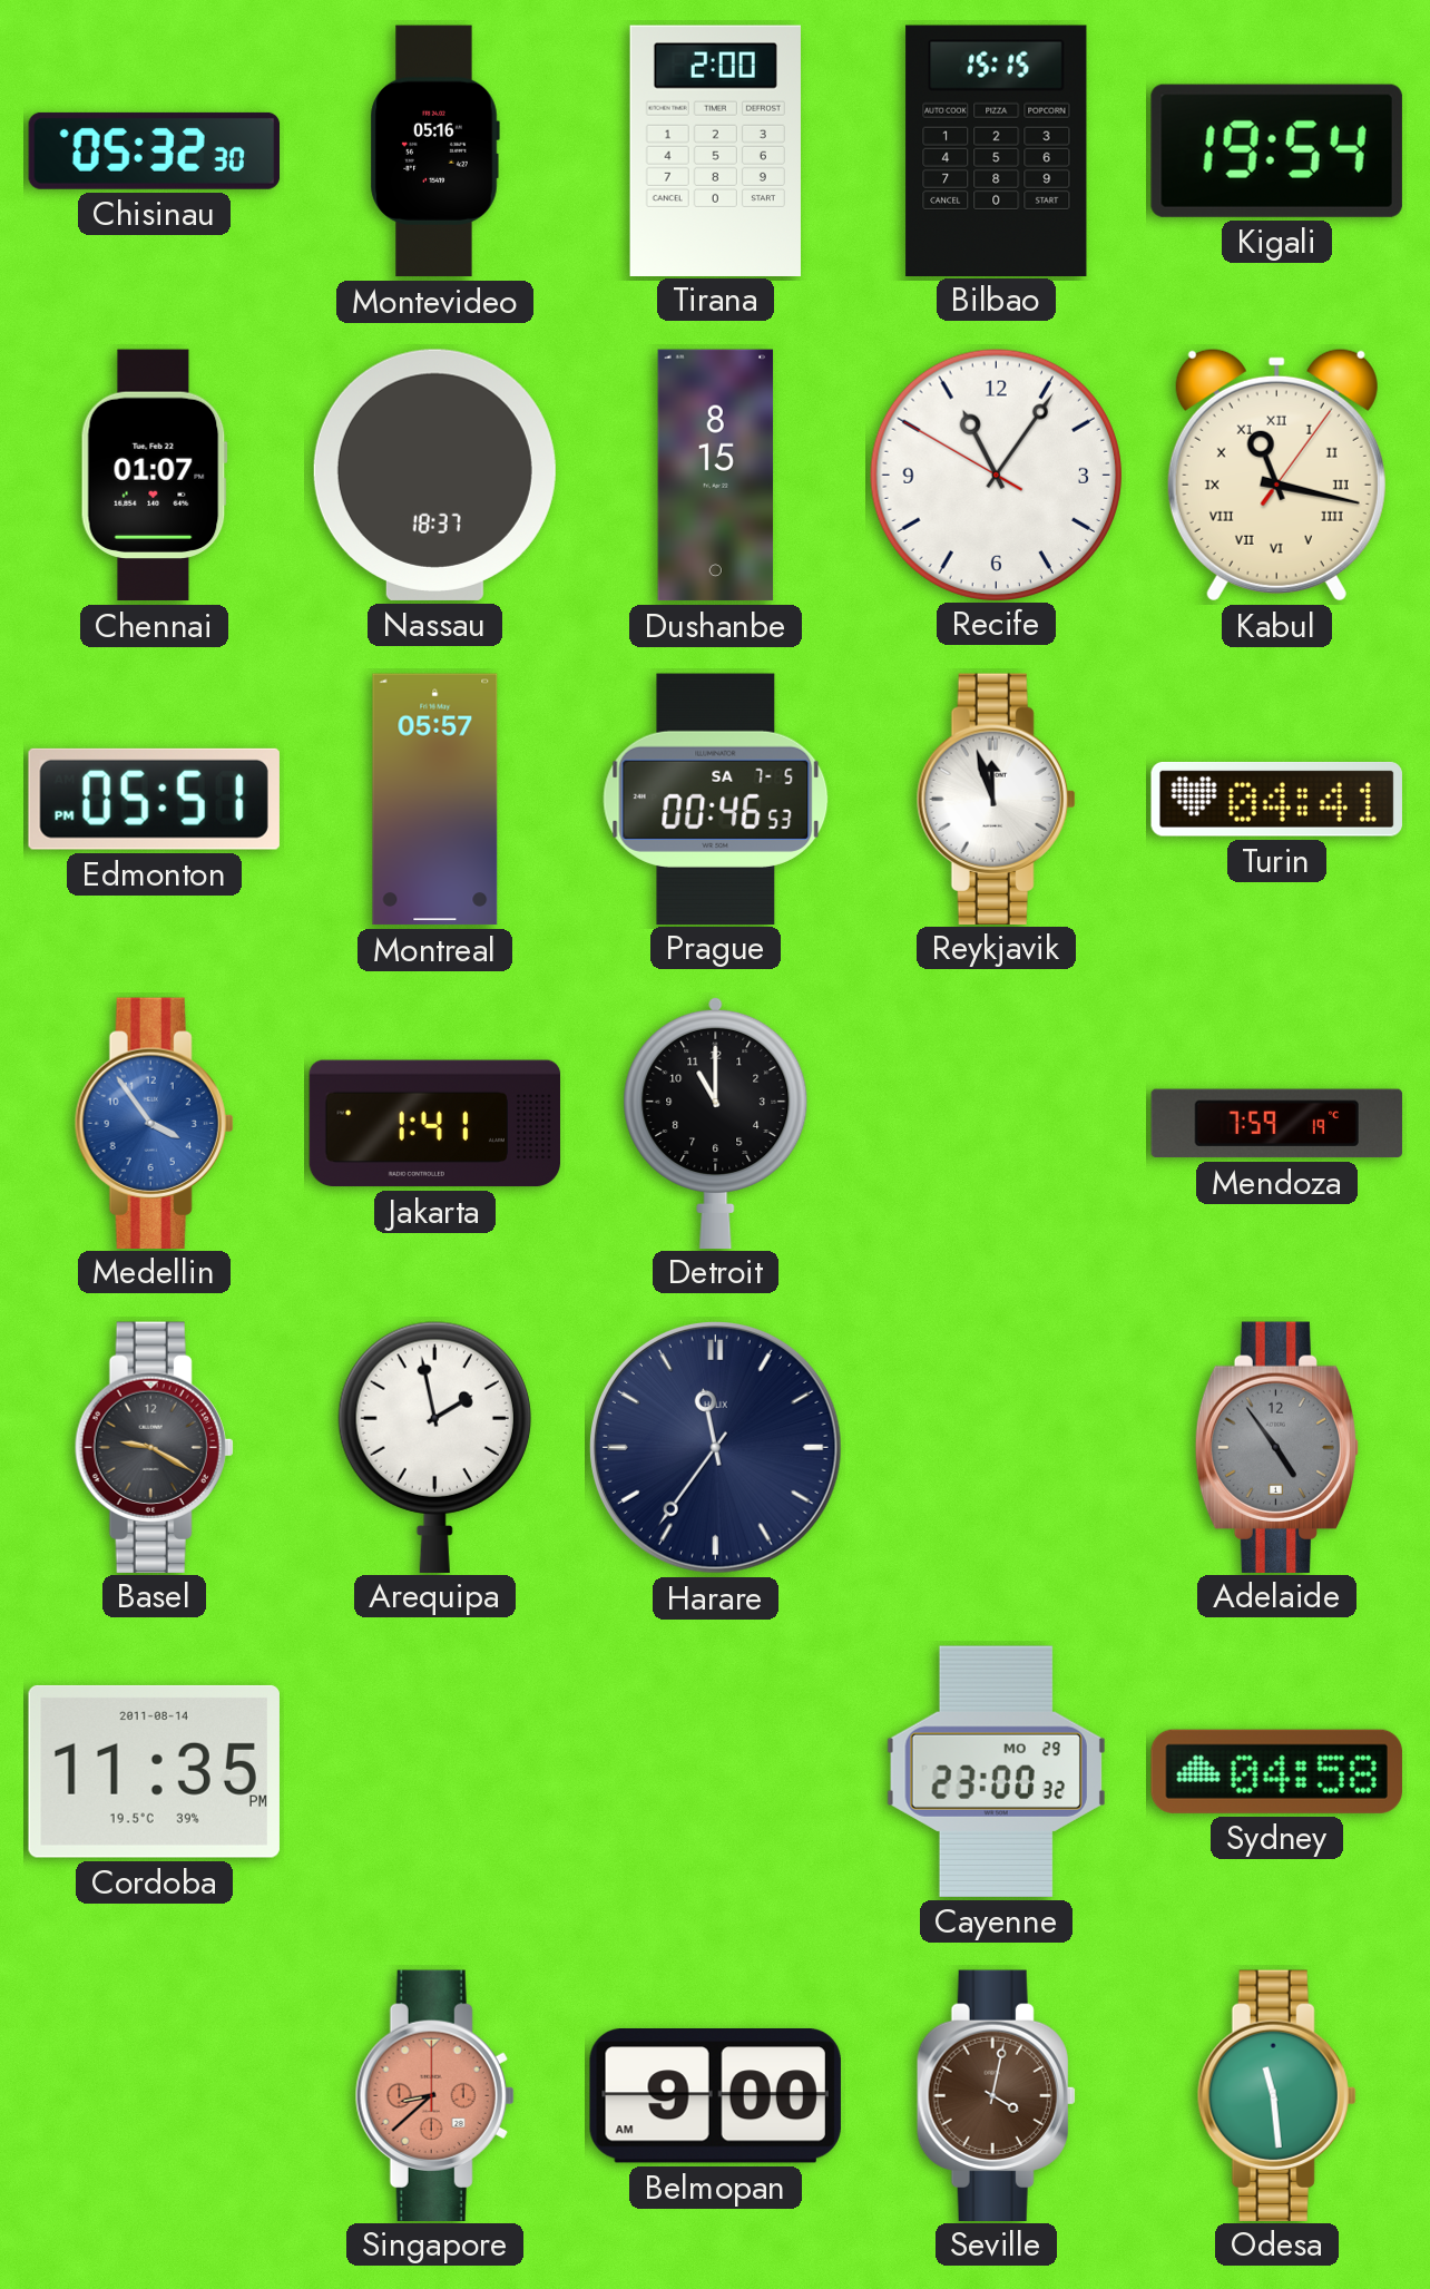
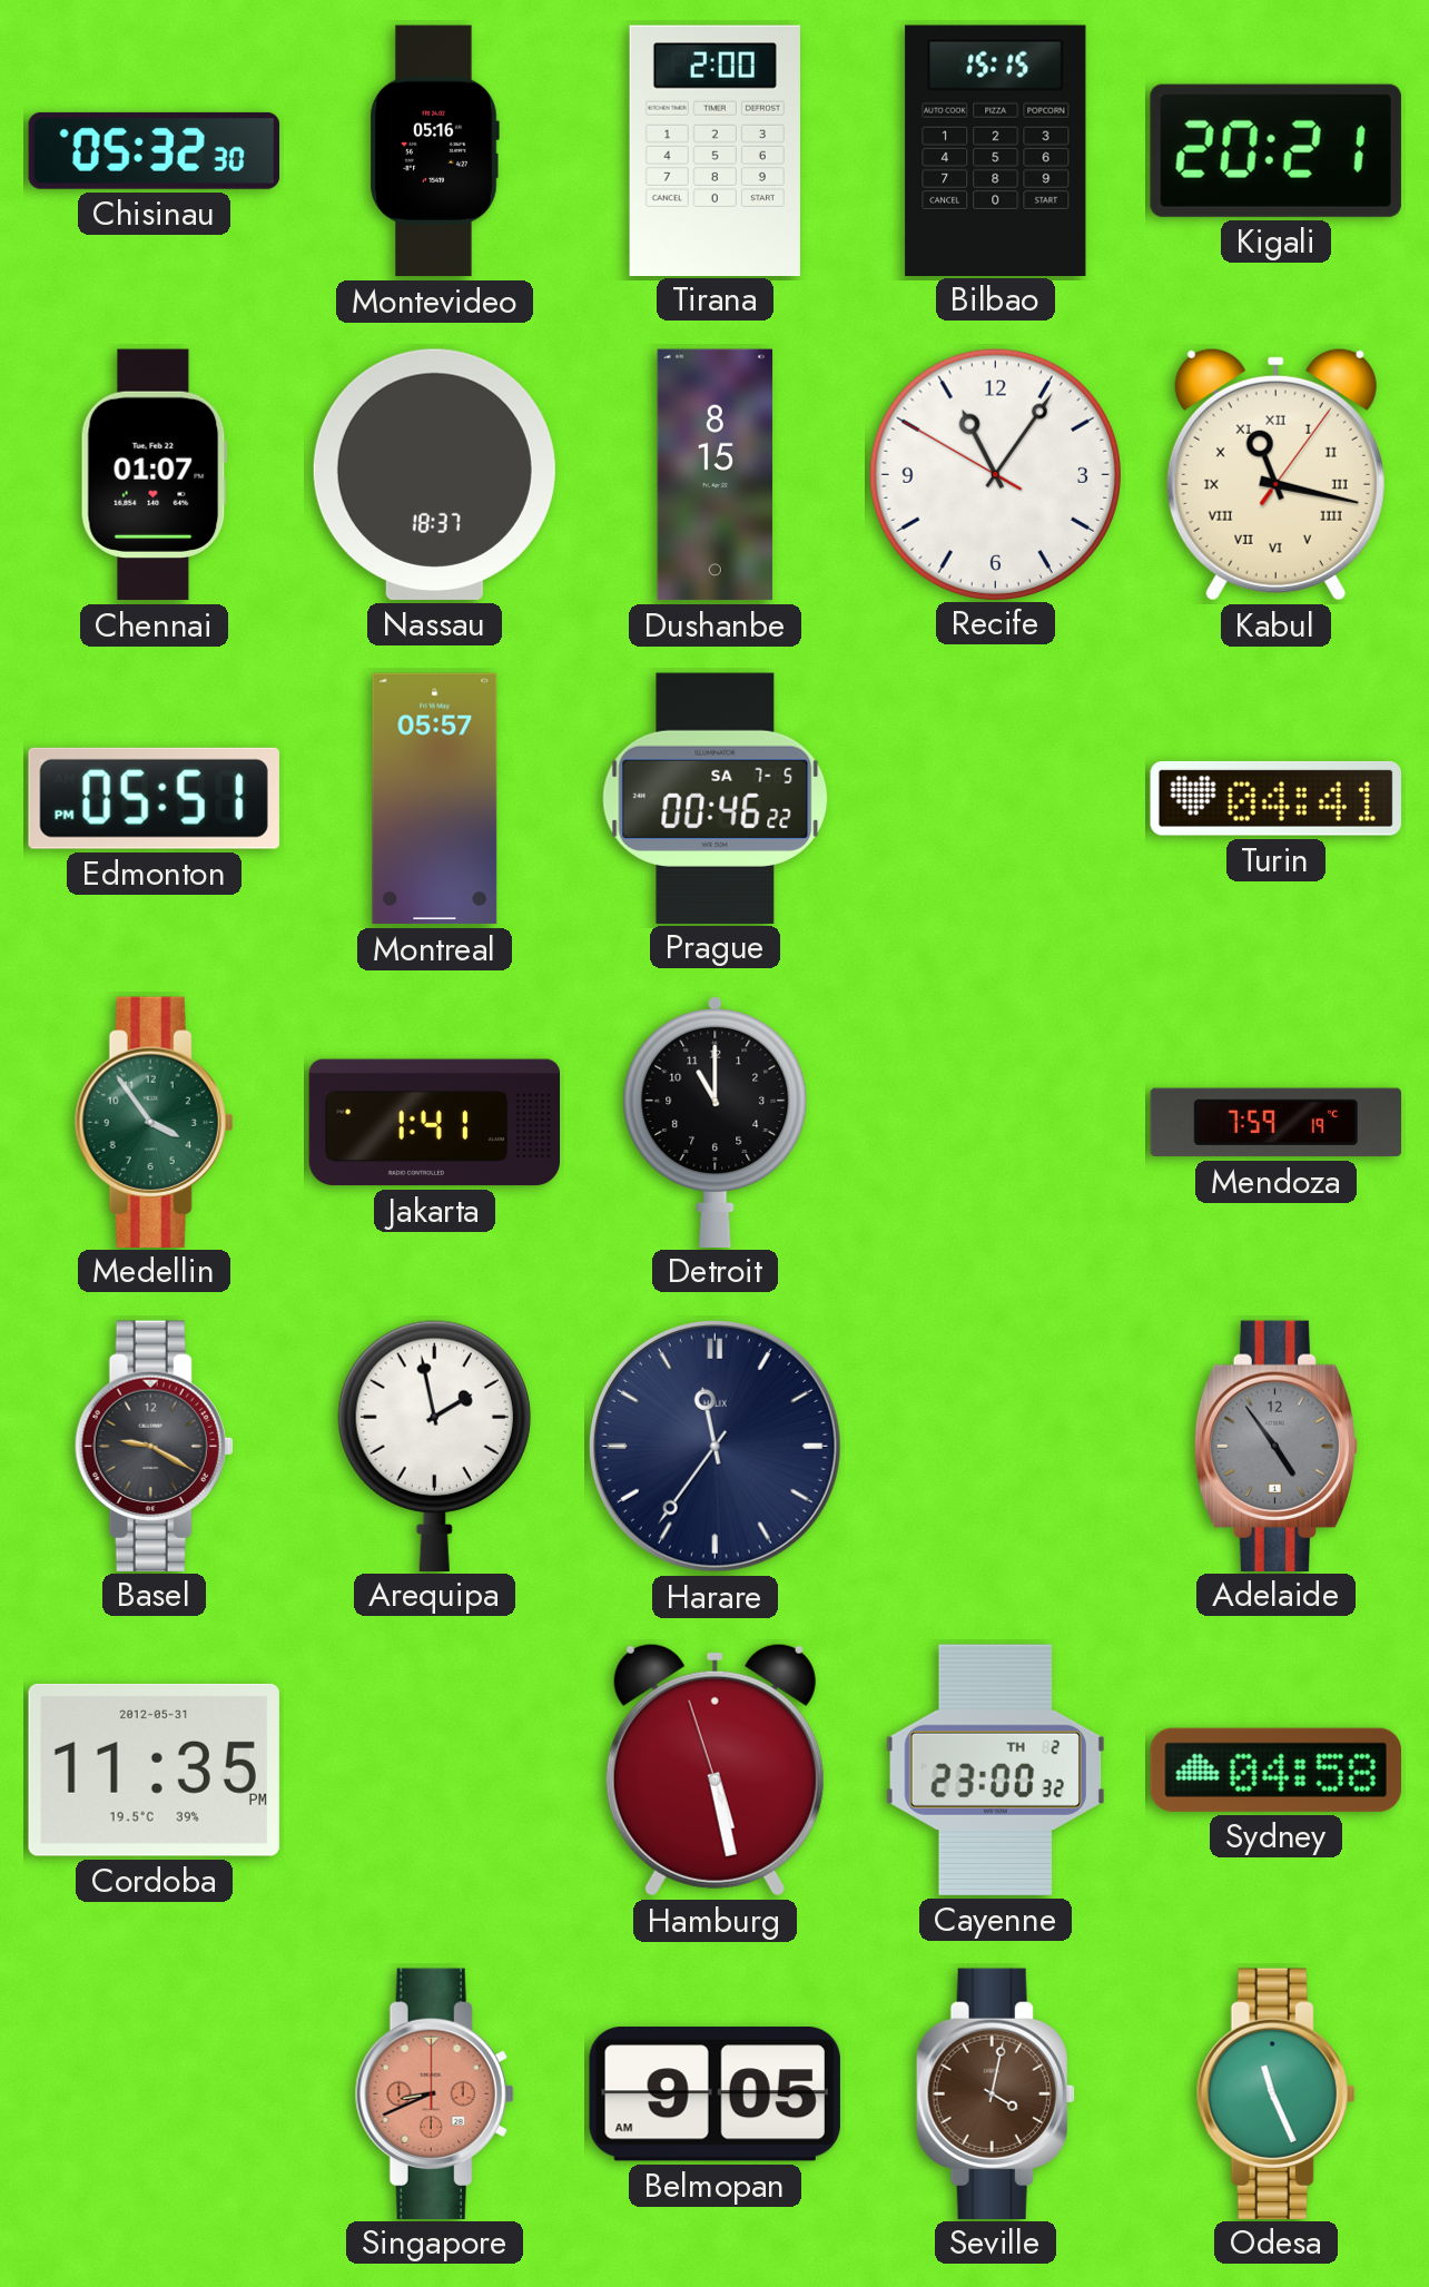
Kigali: 19:54 -> 20:21 (1275, 150)
Prague: 00:46:53 -> 00:46:22 (716, 798)
Reykjavik: 11:57 -> none (996, 799)
Medellin dial: blue -> green (154, 1122)
Cordoba date: 2011-08-14 -> 2012-05-31 (154, 1770)
Hamburg: none -> 5:27 (714, 1770)
Cayenne date: MO 29 -> TH 2 (995, 1770)
Singapore: 8:38 -> 8:41 (434, 2093)
Belmopan: 9:00 -> 9:05 (714, 2093)
Odesa: 11:29 -> 11:26 (1275, 2093)
